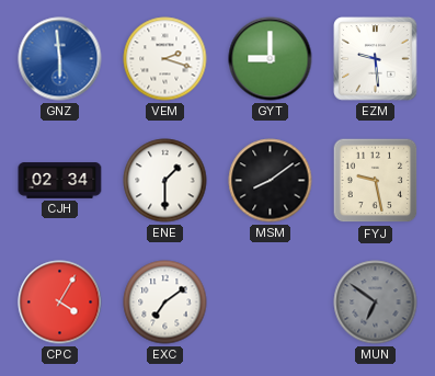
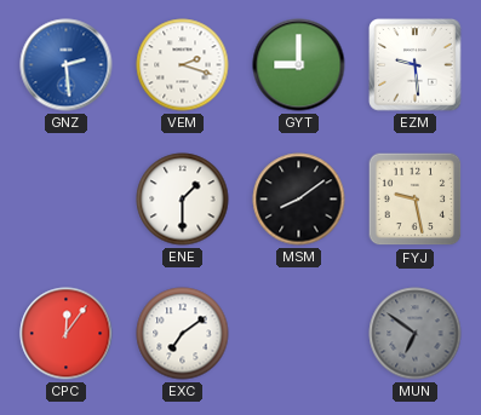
GNZ: 5:59 -> 2:29 (67, 65)
CJH: 02:34 -> none (60, 181)
CPC: 4:05 -> 12:06 (67, 334)
